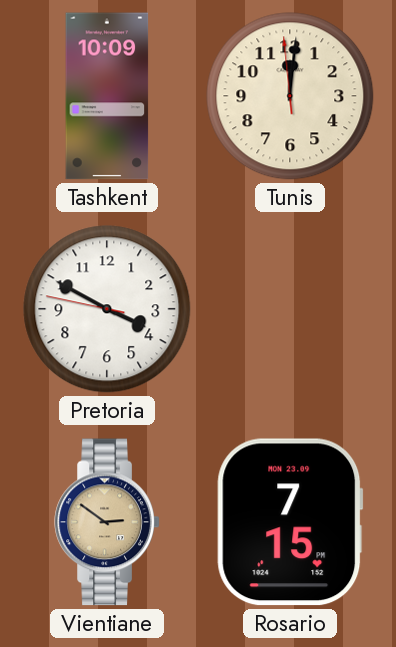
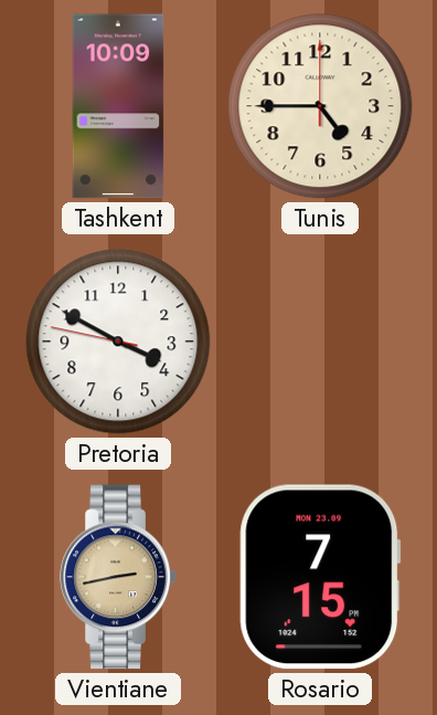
Tunis: 12:00 -> 4:45 (320, 106)
Vientiane: 2:51 -> 2:43 (118, 577)
